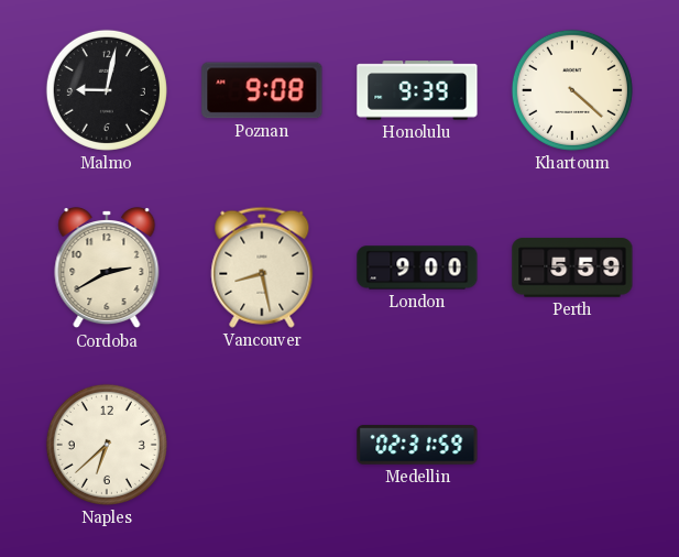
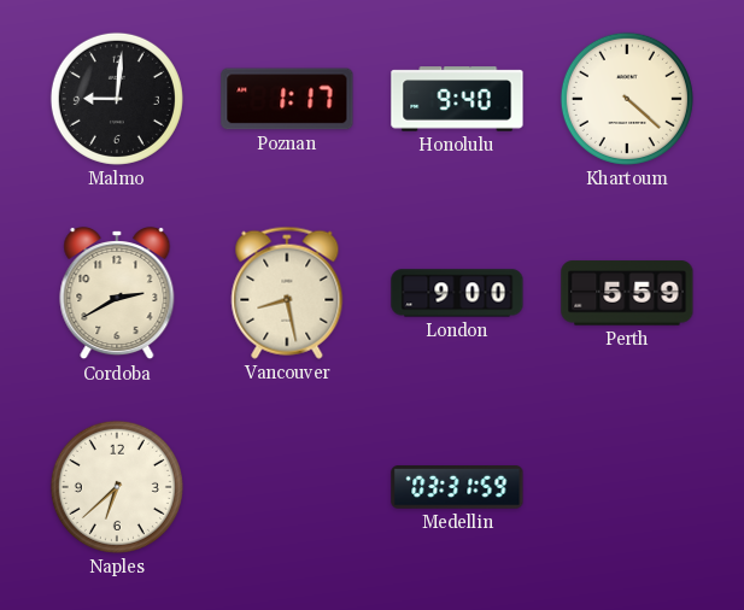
Malmo: 9:02 -> 9:01 (117, 99)
Poznan: 9:08 -> 1:17 (287, 99)
Honolulu: 9:39 -> 9:40 (457, 99)
Medellin: 02:31 -> 03:31 (457, 487)
